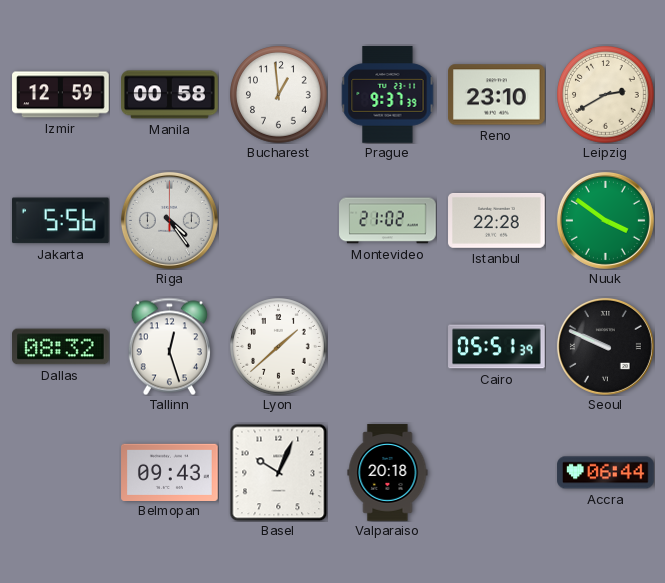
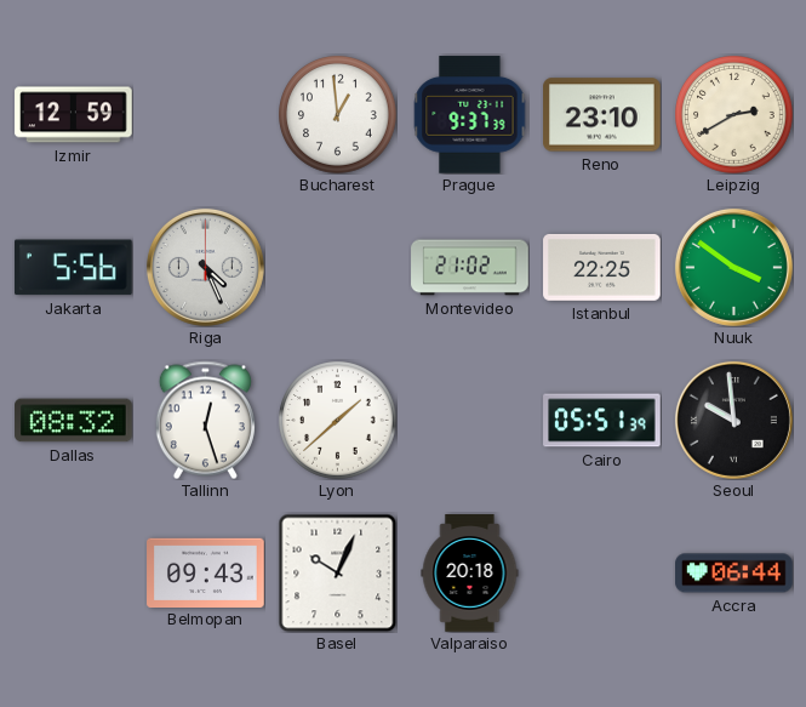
Manila: 00:58 -> none (170, 95)
Riga: 4:24 -> 4:26 (205, 267)
Istanbul: 22:28 -> 22:25 (602, 267)
Seoul: 9:49 -> 9:59 (733, 420)
